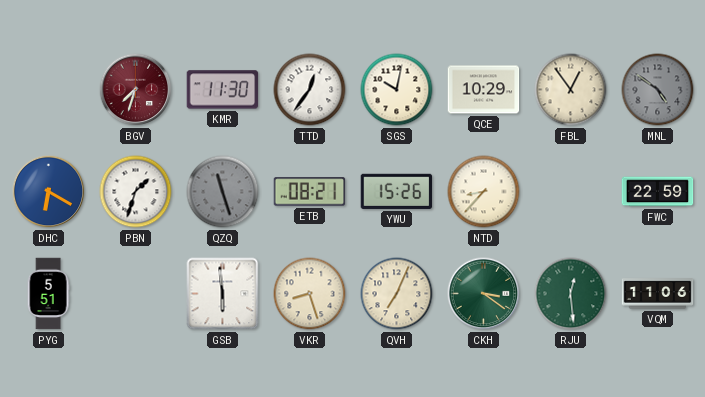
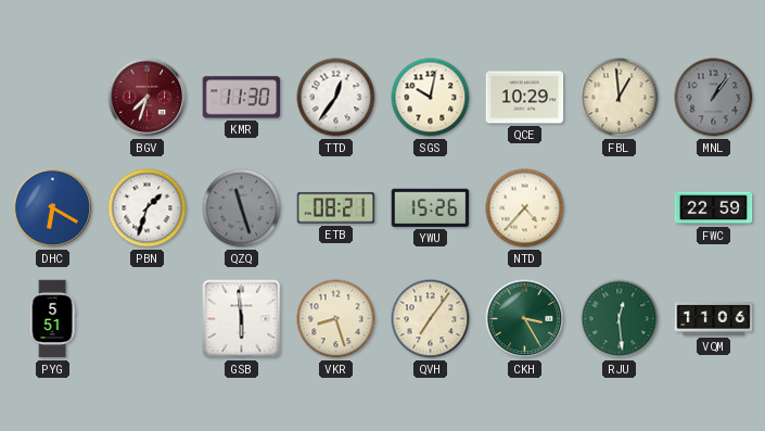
FBL: 12:54 -> 12:59 (620, 98)
MNL: 4:51 -> 1:06 (714, 98)
NTD: 8:37 -> 4:37 (525, 208)
QVH: 7:04 -> 7:06 (431, 319)
CKH: 3:21 -> 3:25 (525, 319)
